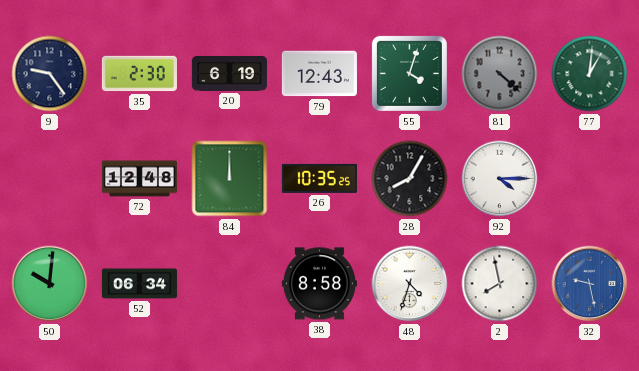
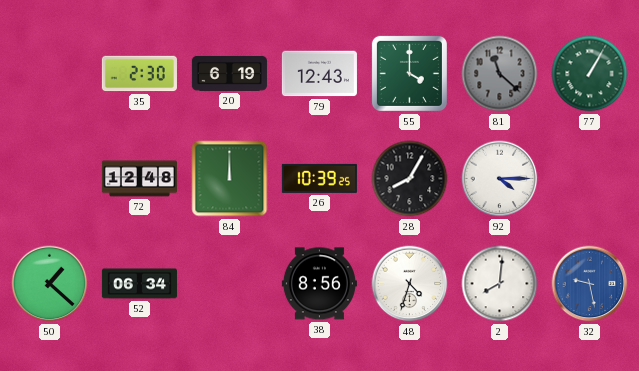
9: 9:24 -> none (50, 74)
55: 4:03 -> 4:00 (409, 73)
81: 4:22 -> 11:22 (500, 74)
77: 1:01 -> 1:05 (590, 74)
26: 10:35 -> 10:39 (319, 178)
50: 10:01 -> 1:22 (50, 284)
38: 8:58 -> 8:56 (319, 284)
2: 7:58 -> 8:01 (500, 284)
